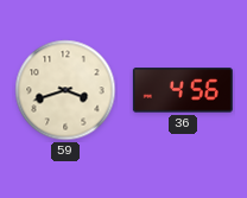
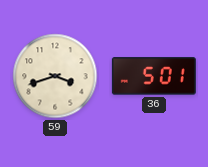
36: 4:56 -> 5:01 (154, 76)
